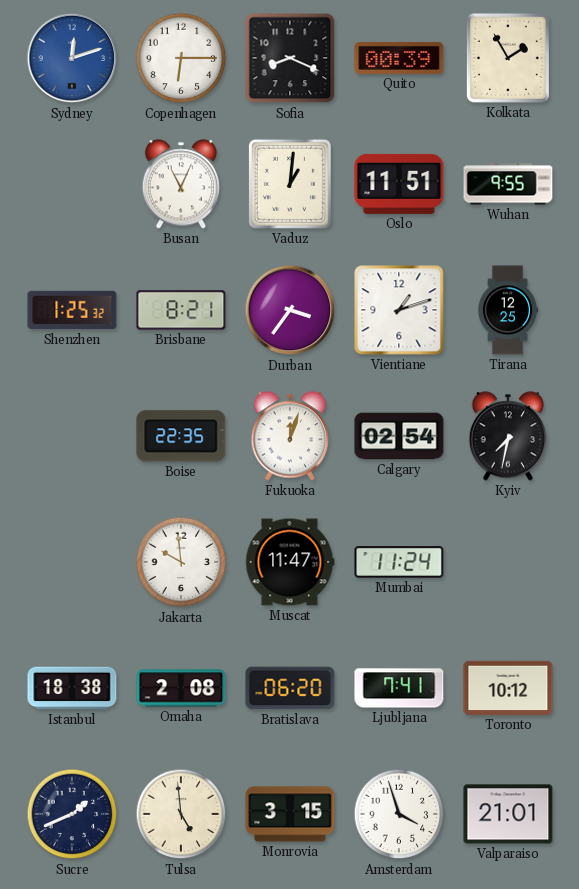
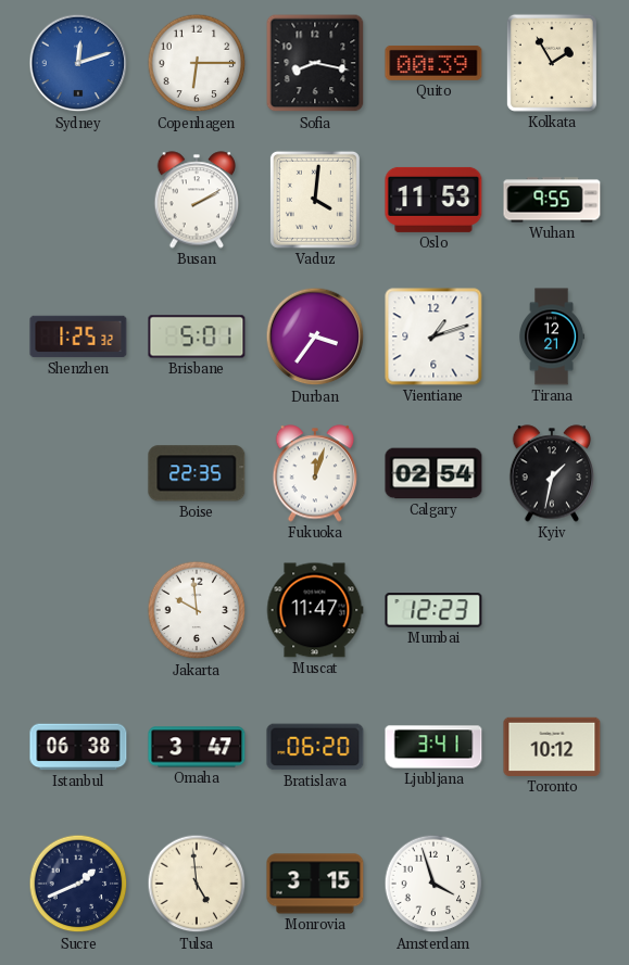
Sofia: 8:19 -> 8:17 (315, 63)
Busan: 11:04 -> 2:10 (197, 200)
Vaduz: 1:01 -> 4:01 (315, 200)
Oslo: 11:51 -> 11:53 (433, 200)
Brisbane: 8:21 -> 5:01 (197, 337)
Tirana: 12:25 -> 12:21 (553, 337)
Kyiv: 7:32 -> 1:32 (552, 473)
Mumbai: 11:24 -> 12:23 (433, 610)
Istanbul: 18:38 -> 06:38 (78, 747)
Omaha: 2:08 -> 3:47 (197, 747)
Ljubljana: 7:41 -> 3:41 (433, 747)
Valparaiso: 21:01 -> none (508, 814)
